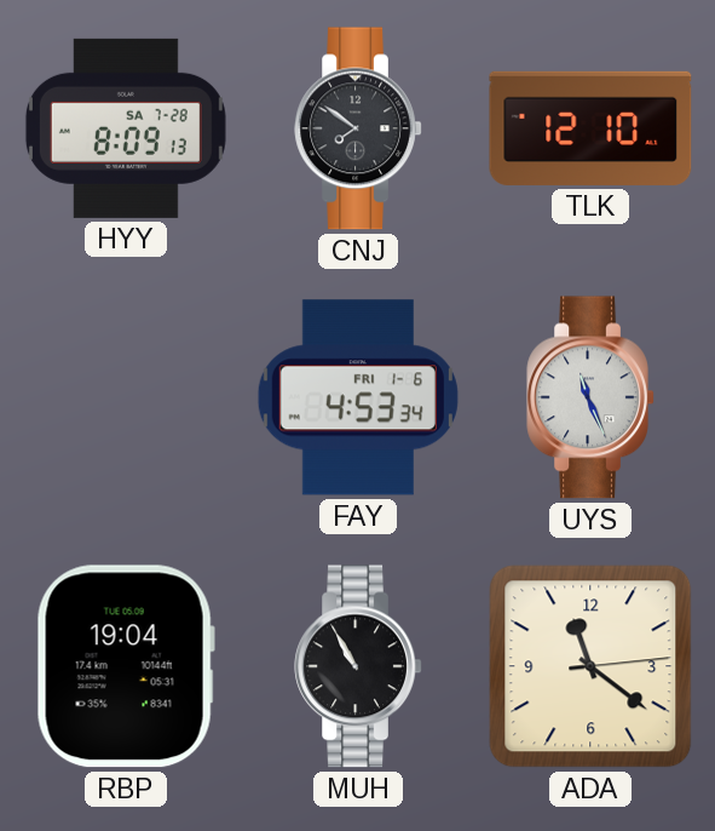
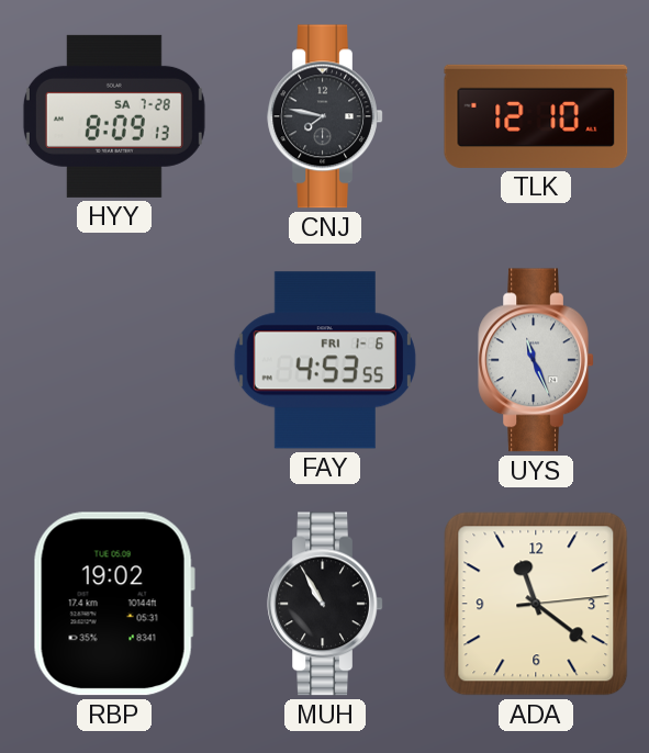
CNJ: 7:51 -> 7:47 (325, 116)
FAY: 4:53:34 -> 4:53:55 (325, 360)
RBP: 19:04 -> 19:02 (114, 604)
